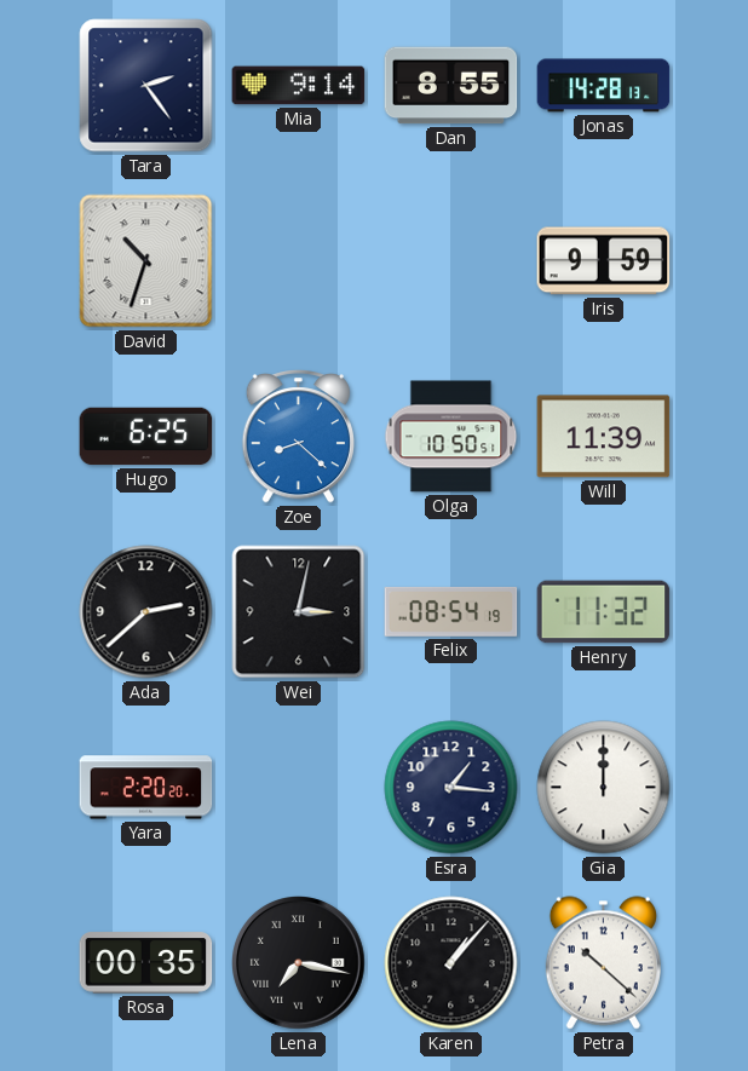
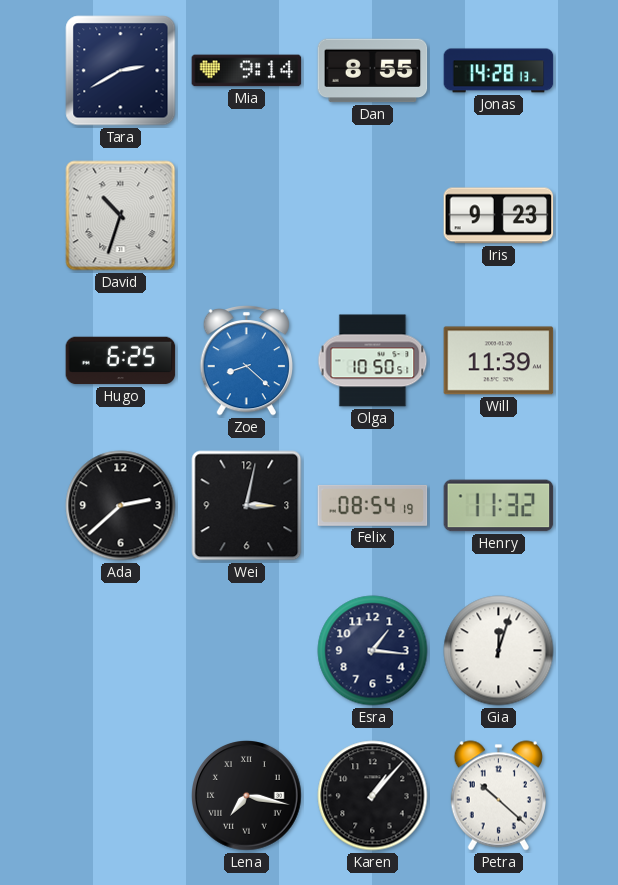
Tara: 2:24 -> 2:40 (121, 71)
Iris: 9:59 -> 9:23 (499, 216)
Yara: 2:20 -> none (146, 788)
Gia: 12:00 -> 12:03 (499, 651)
Rosa: 00:35 -> none (146, 963)
